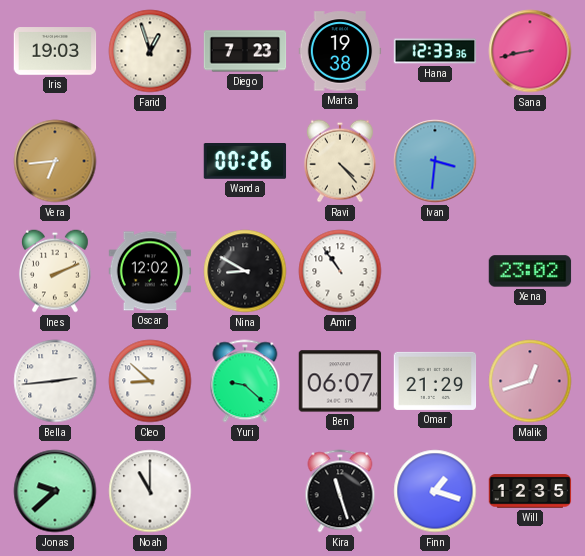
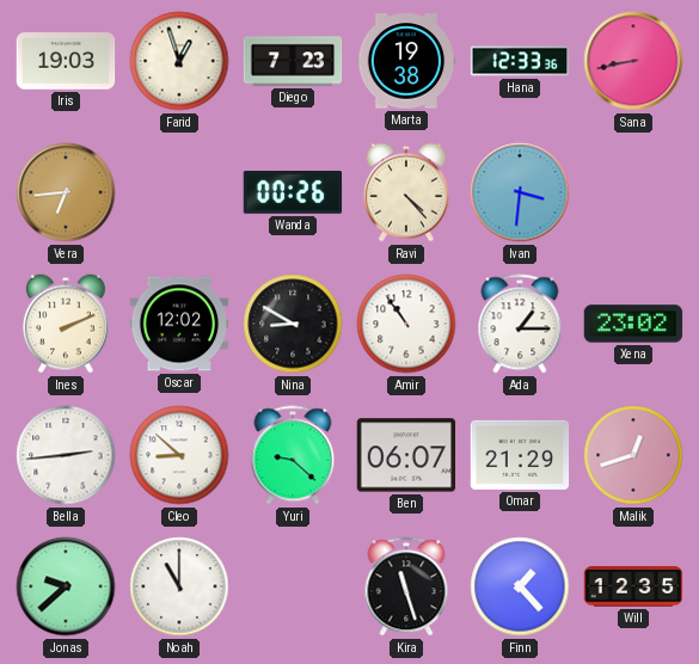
Ada: none -> 1:15 (520, 324)
Finn: 1:18 -> 1:23 (520, 586)
